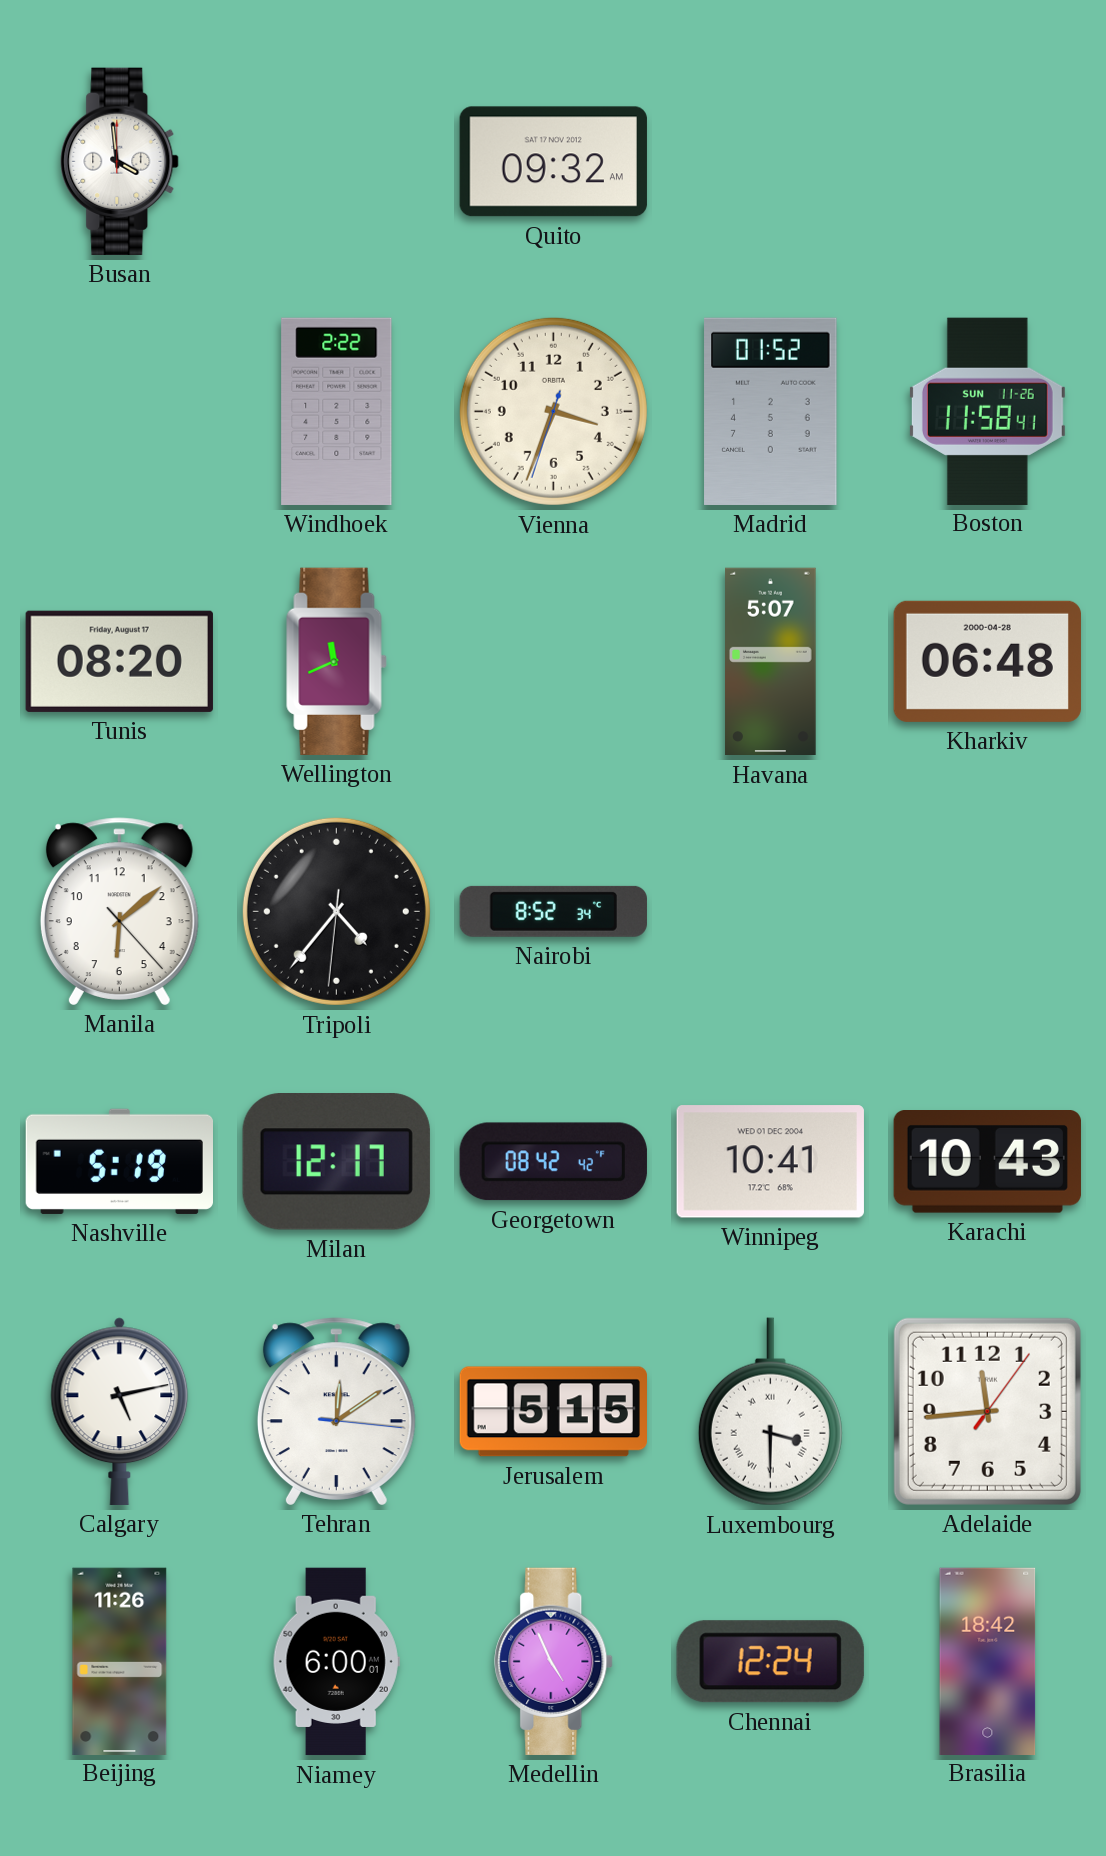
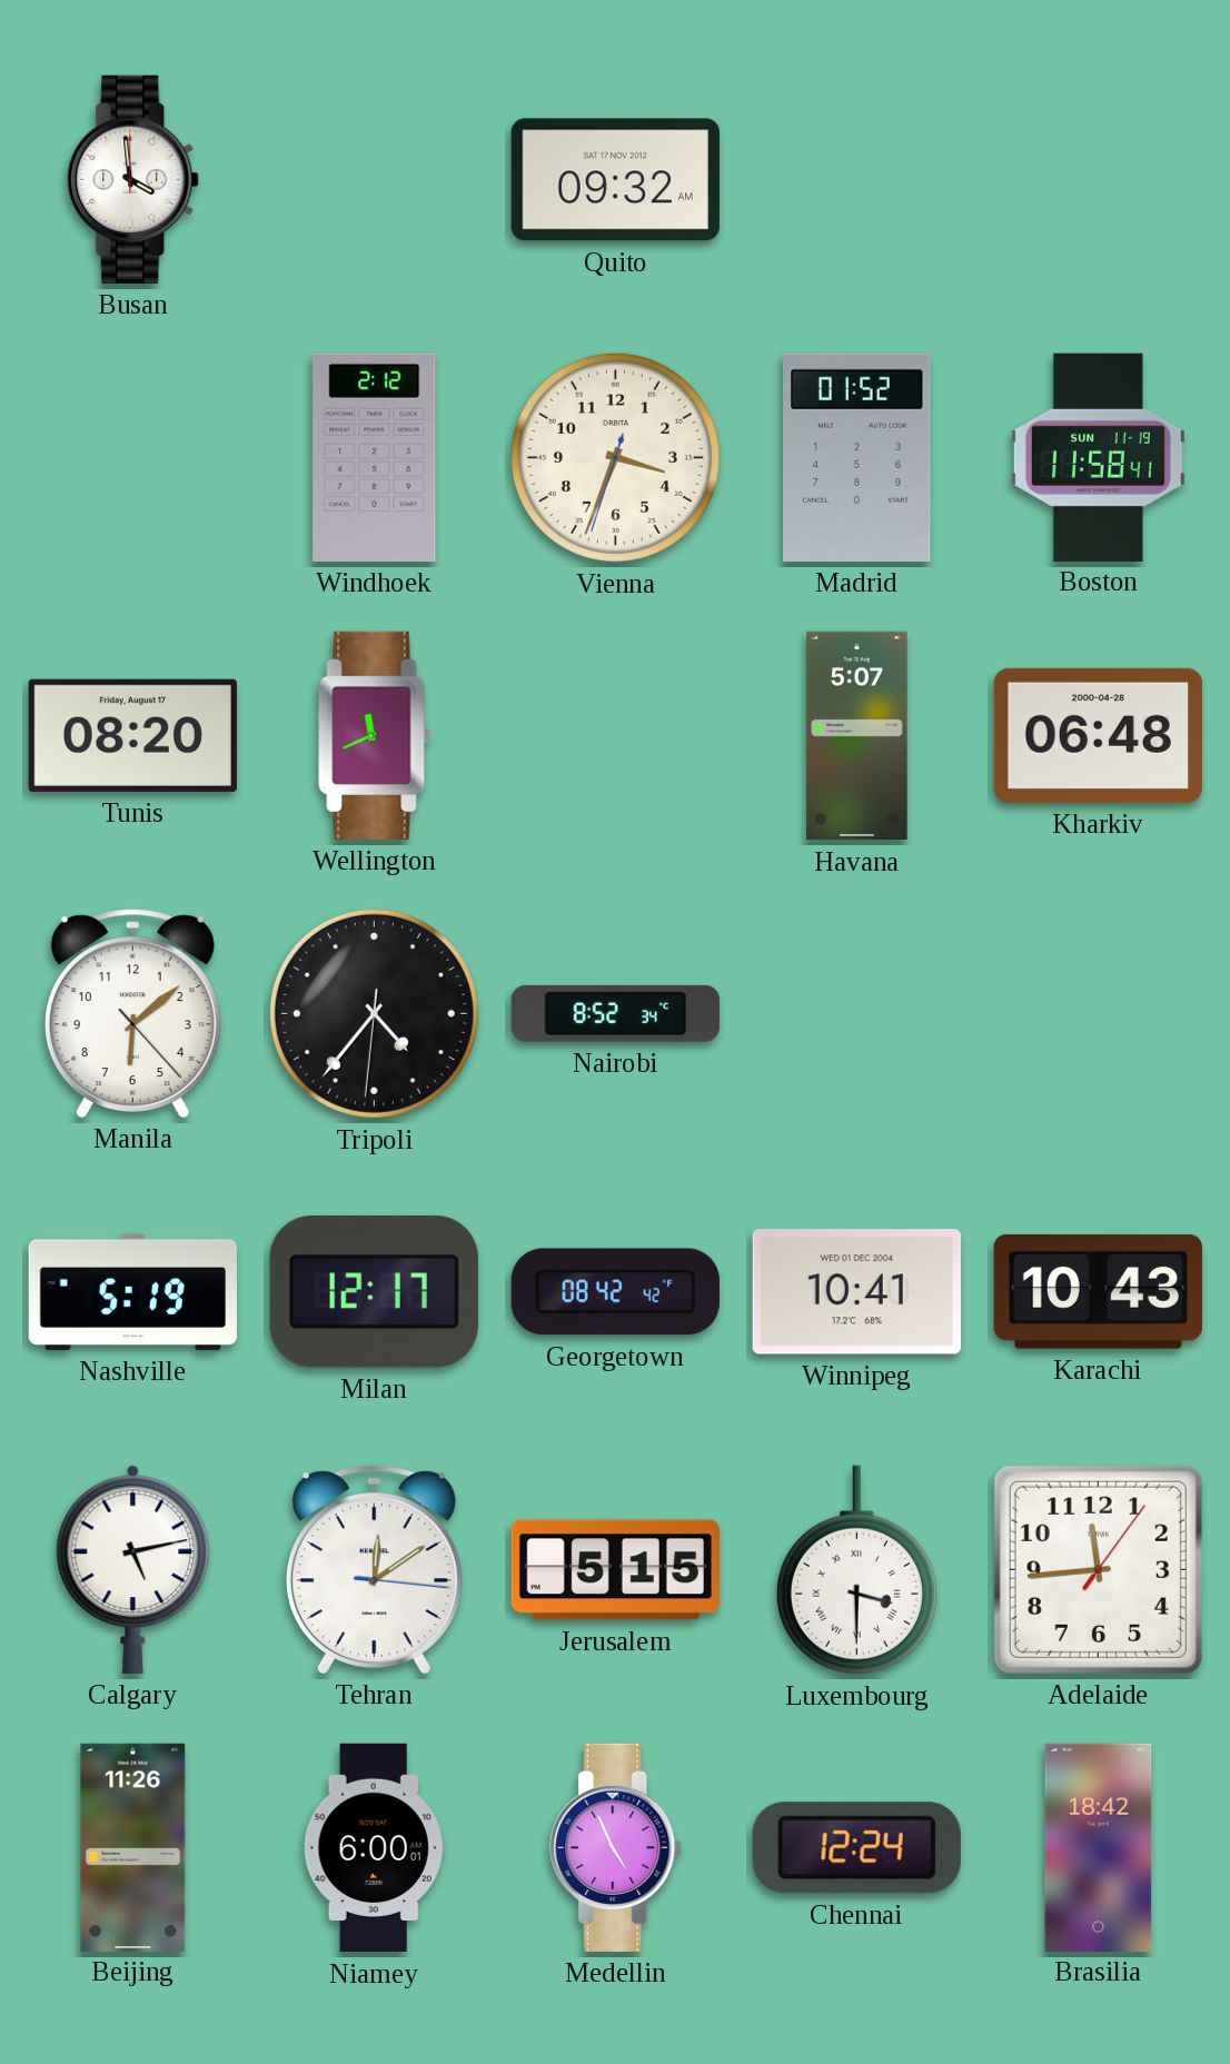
Windhoek: 2:22 -> 2:12 (375, 457)
Boston date: SUN 11-26 -> SUN 11-19 (1098, 457)
